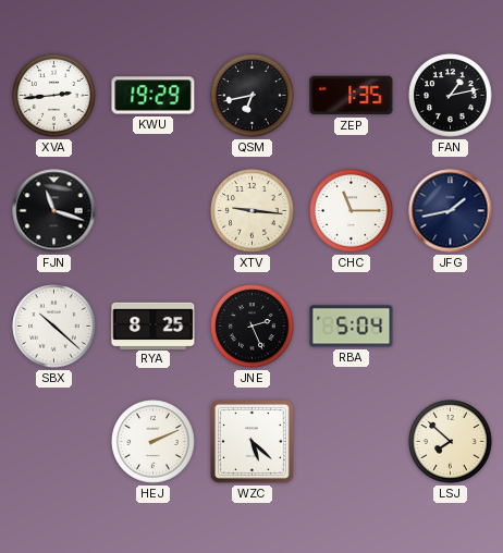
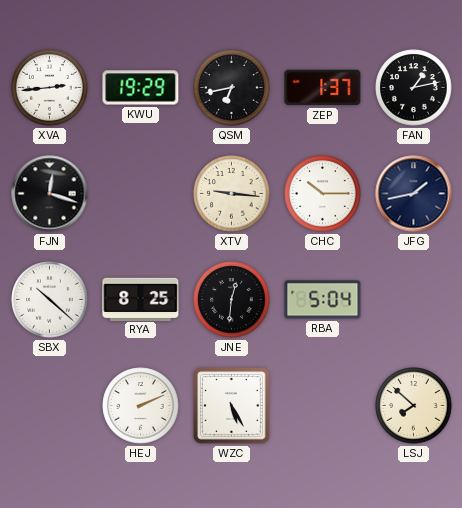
ZEP: 1:35 -> 1:37 (323, 88)
FJN: 11:18 -> 12:18 (50, 194)
CHC: 11:15 -> 10:15 (323, 194)
JNE: 2:26 -> 12:31 (232, 300)
WZC: 5:22 -> 5:25 (231, 405)
